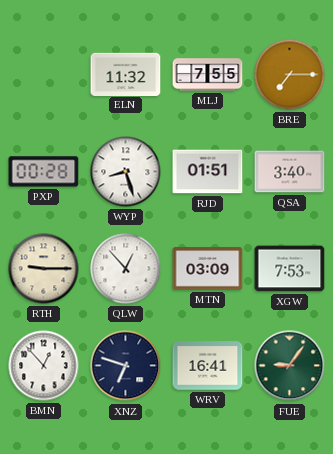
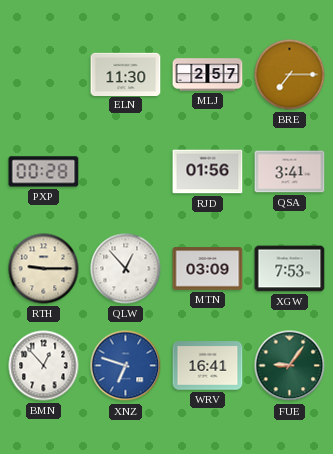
ELN: 11:32 -> 11:30 (126, 74)
MLJ: 7:55 -> 2:57 (208, 75)
WYP: 8:27 -> none (126, 172)
RJD: 01:51 -> 01:56 (208, 172)
QSA: 3:40 -> 3:41 (290, 172)
XNZ dial: navy -> blue (126, 366)
